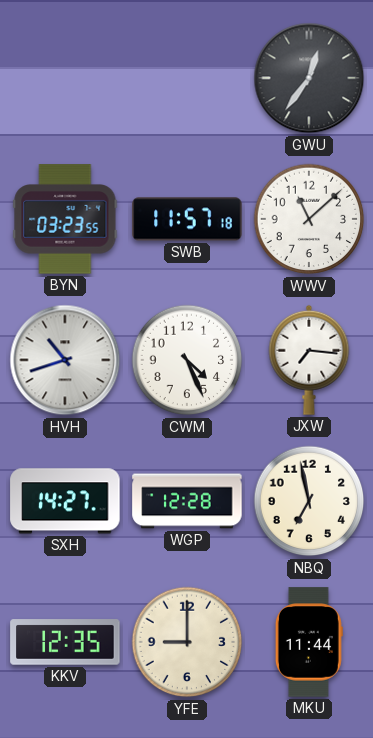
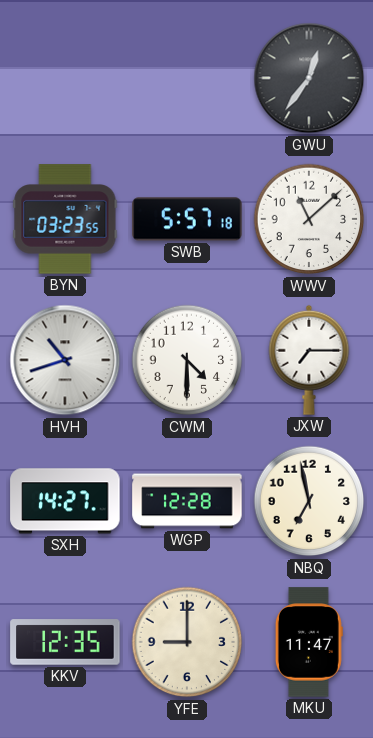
SWB: 11:57 -> 5:57 (187, 219)
CWM: 4:26 -> 4:30 (187, 360)
JXW: 7:16 -> 7:15 (309, 360)
MKU: 11:44 -> 11:47 (309, 642)
